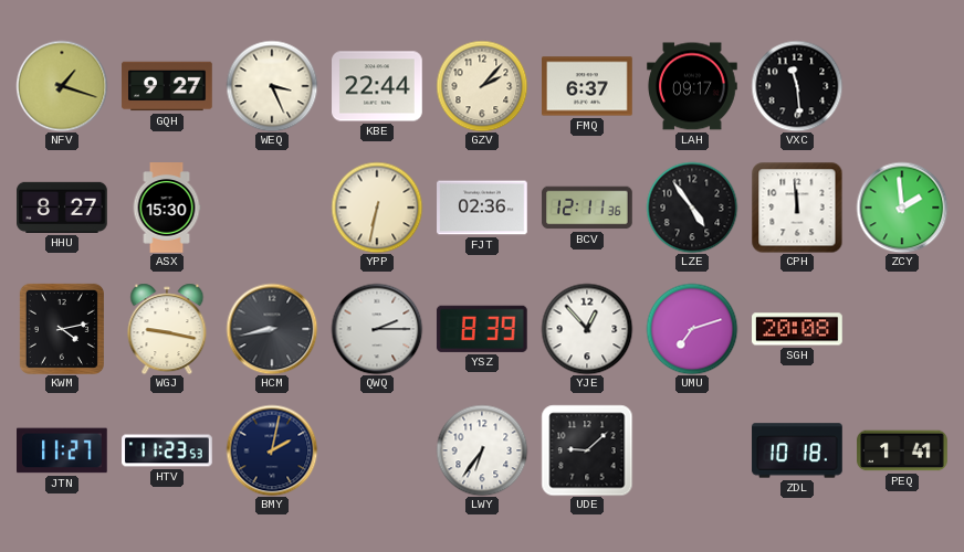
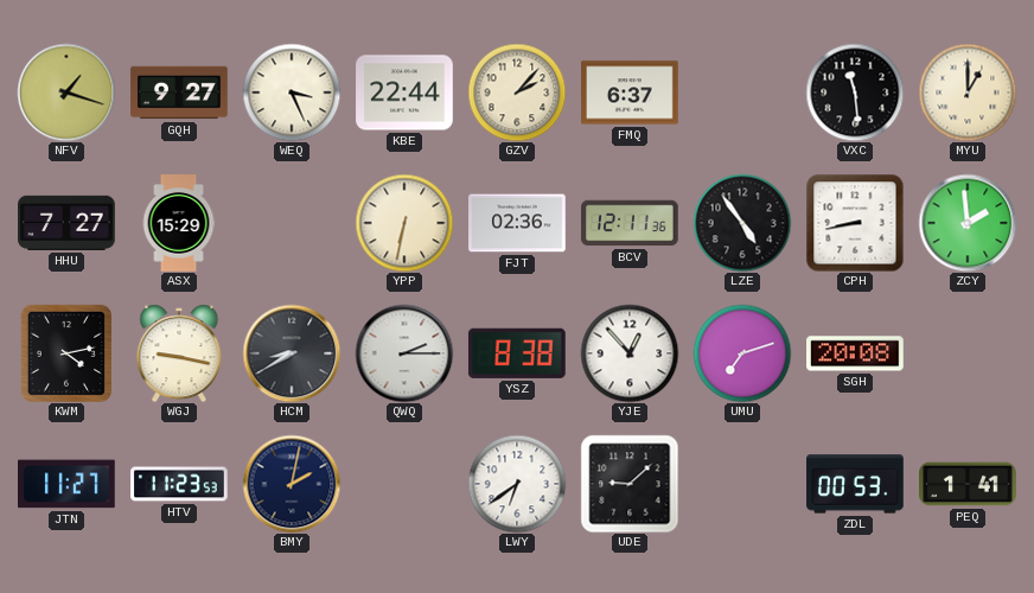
LAH: 09:17 -> none (692, 86)
MYU: none -> 1:00 (968, 93)
HHU: 8:27 -> 7:27 (66, 223)
ASX: 15:30 -> 15:29 (179, 223)
CPH: 11:59 -> 8:43 (855, 223)
HCM: 8:43 -> 8:40 (292, 353)
YSZ: 8:39 -> 8:38 (517, 353)
LWY: 6:36 -> 6:39 (517, 484)
ZDL: 10:18 -> 00:53 (855, 484)
